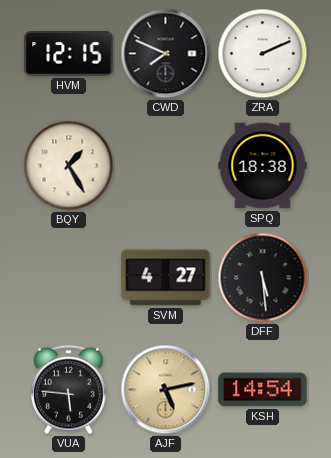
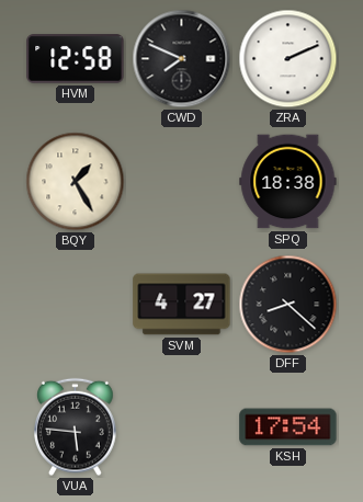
HVM: 12:15 -> 12:58 (76, 59)
DFF: 5:29 -> 8:22 (288, 305)
AJF: 5:13 -> none (166, 390)
KSH: 14:54 -> 17:54 (288, 427)
